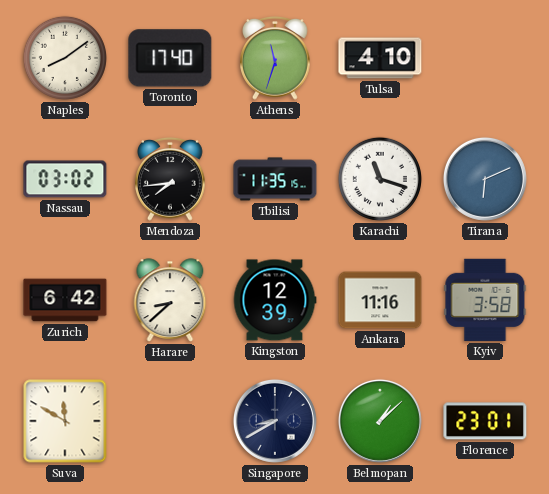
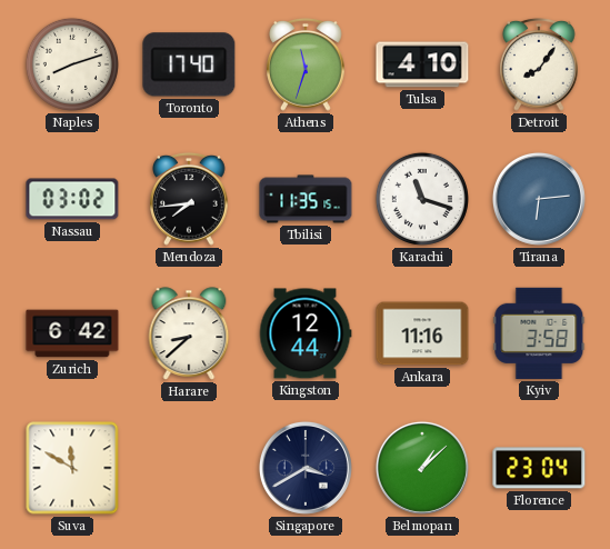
Naples: 8:09 -> 8:12 (72, 64)
Detroit: none -> 8:06 (539, 64)
Tirana: 6:11 -> 6:14 (539, 199)
Kingston: 12:39 -> 12:44 (306, 333)
Singapore: 8:40 -> 3:40 (306, 468)
Florence: 23:01 -> 23:04 (539, 468)
